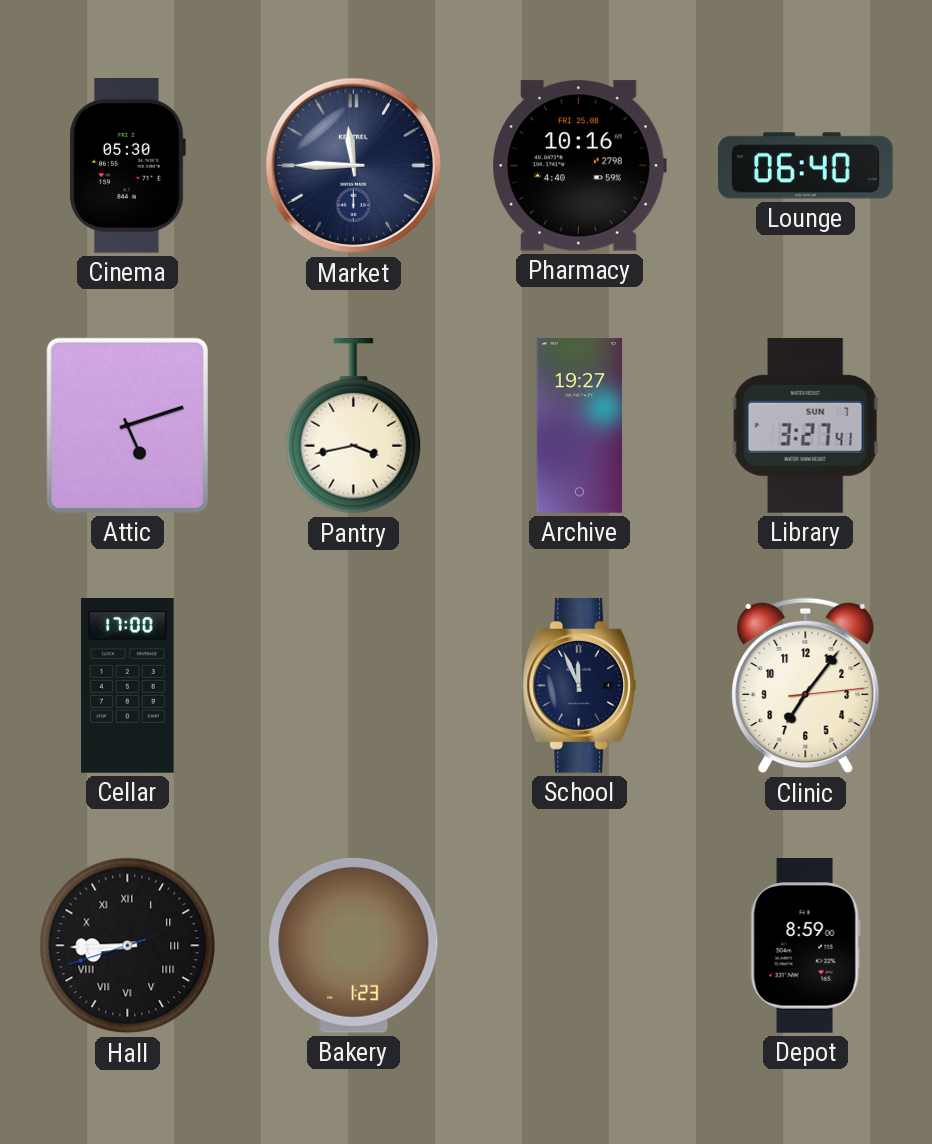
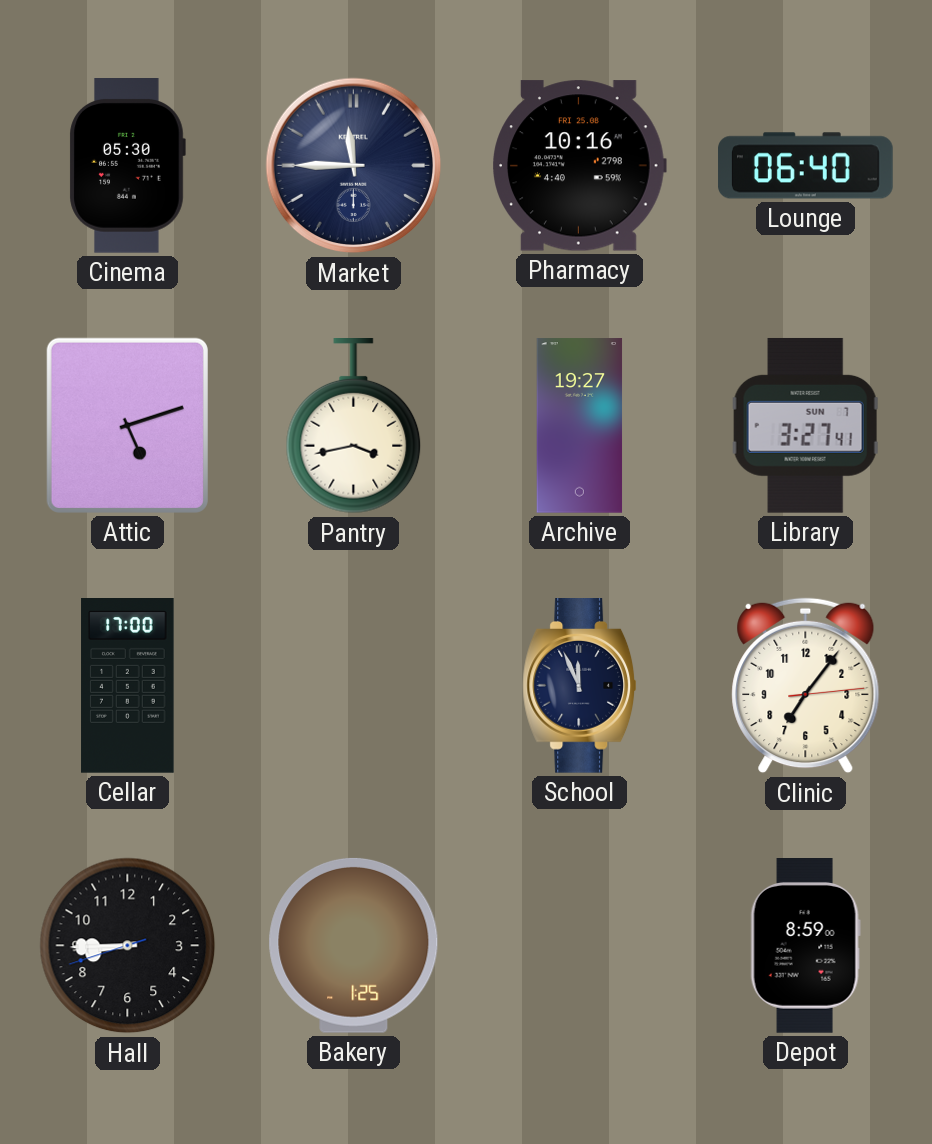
Hall numerals: Roman -> Arabic (128, 946)
Bakery: 1:23 -> 1:25 (354, 945)
